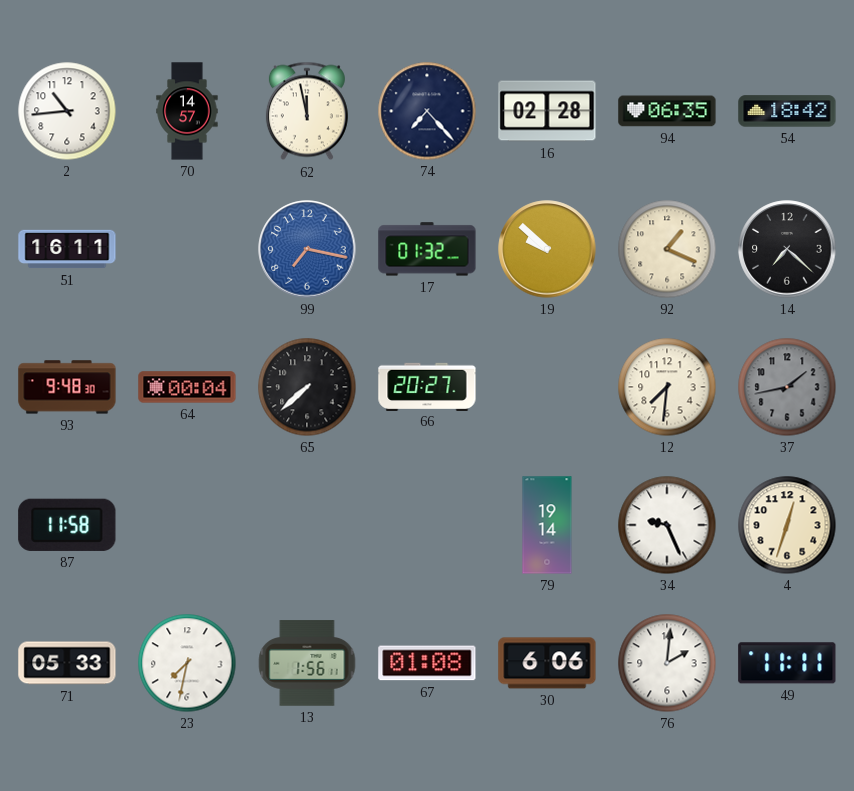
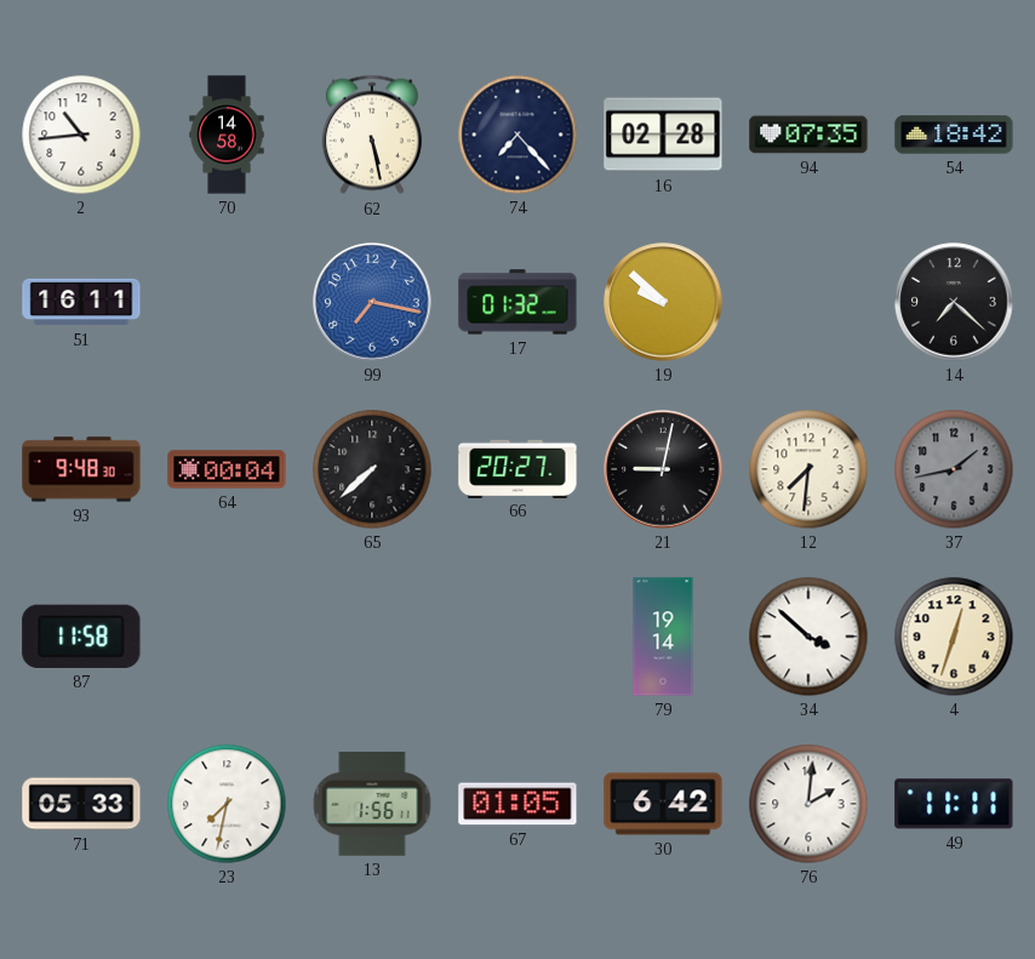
70: 14:57 -> 14:58 (227, 135)
62: 11:58 -> 5:28 (372, 135)
94: 06:35 -> 07:35 (808, 135)
92: 1:19 -> none (667, 249)
21: none -> 9:02 (663, 469)
34: 9:26 -> 3:52 (808, 637)
67: 01:08 -> 01:05 (517, 804)
30: 6:06 -> 6:42 (663, 804)
